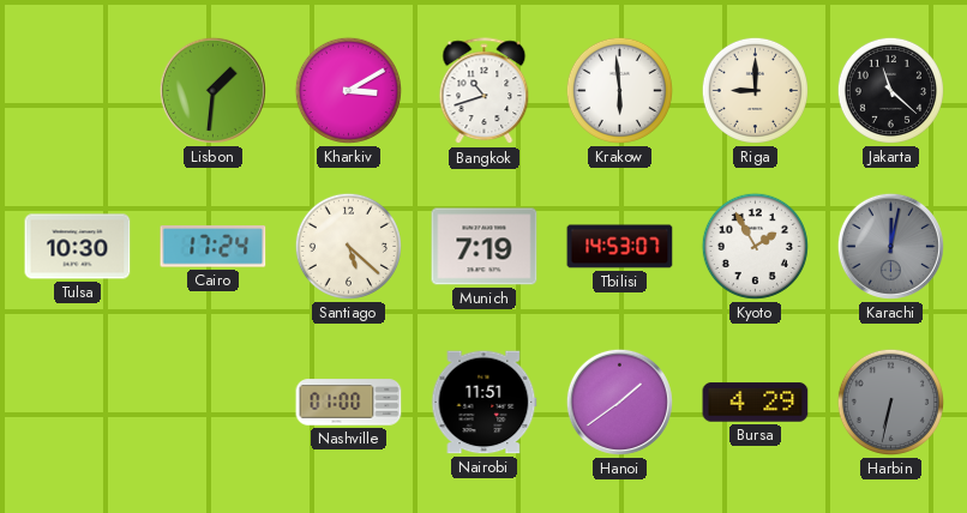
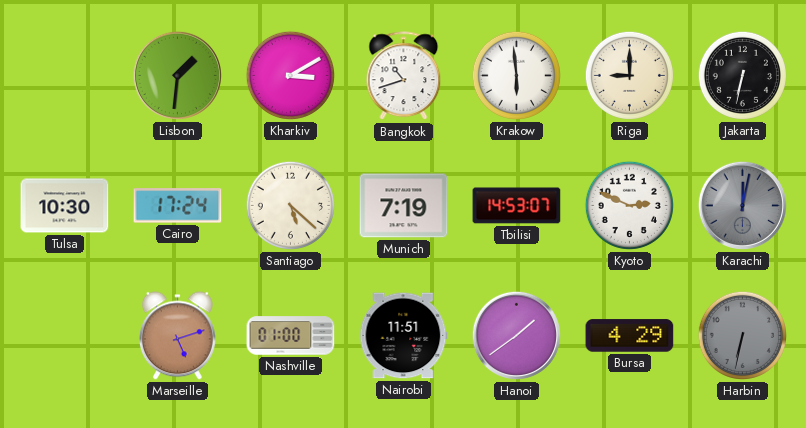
Jakarta: 11:22 -> 6:32 (742, 75)
Kyoto: 1:55 -> 2:49 (629, 205)
Marseille: none -> 5:12 (177, 336)
